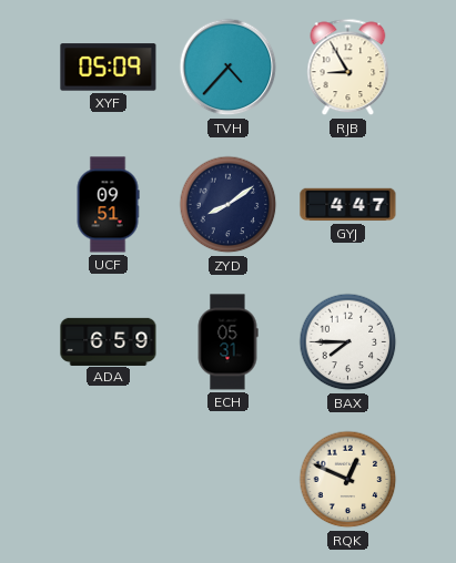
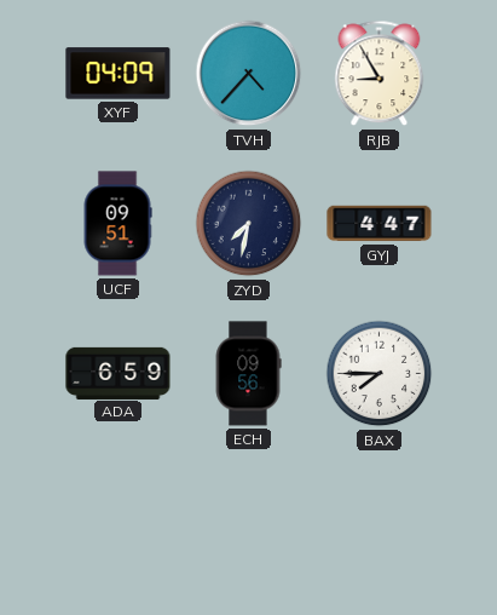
XYF: 05:09 -> 04:09 (119, 74)
ZYD: 8:09 -> 7:32 (249, 224)
ECH: 05:31 -> 09:56 (248, 374)
RQK: 12:49 -> none (348, 480)
